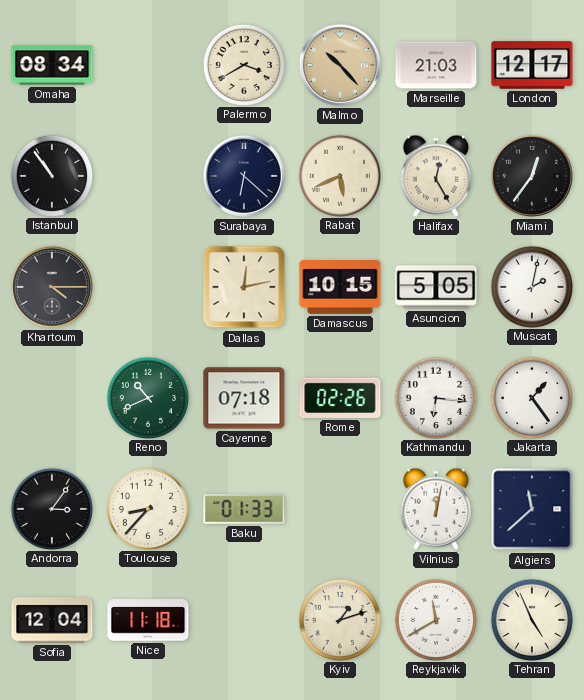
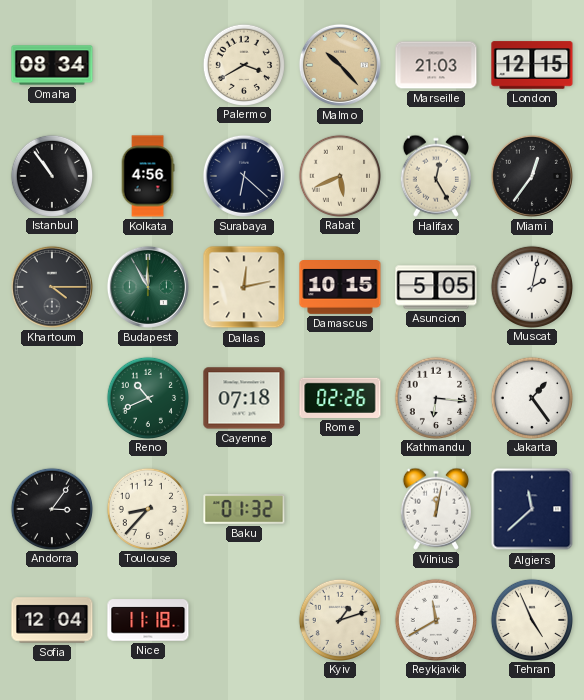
London: 12:17 -> 12:15 (532, 65)
Kolkata: none -> 4:56 (148, 176)
Budapest: none -> 11:55 (148, 287)
Baku: 01:33 -> 01:32 (244, 509)
